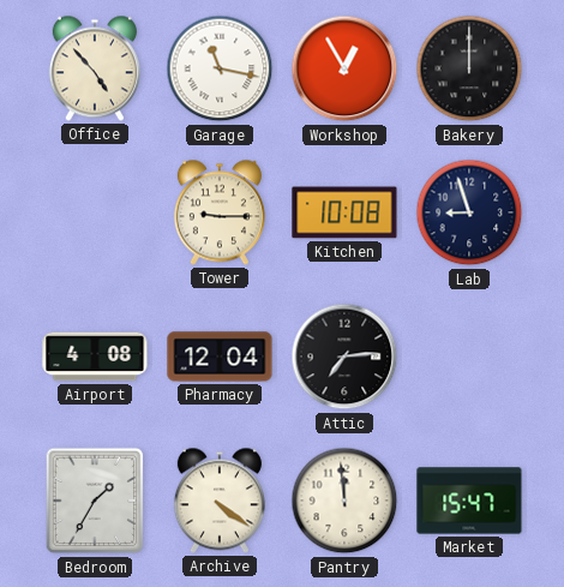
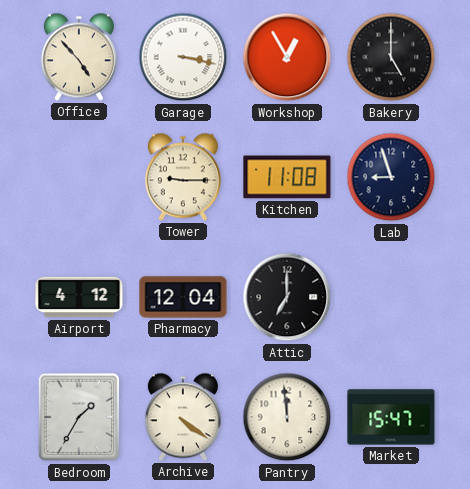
Garage: 11:17 -> 3:17 (183, 57)
Bakery: 12:00 -> 5:00 (391, 57)
Kitchen: 10:08 -> 11:08 (287, 177)
Airport: 4:08 -> 4:12 (79, 297)
Attic: 7:14 -> 7:00 (287, 297)
